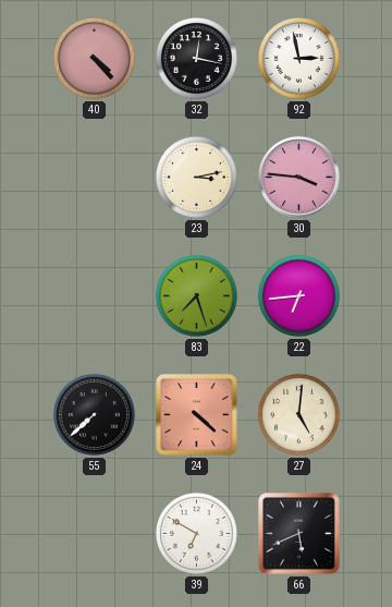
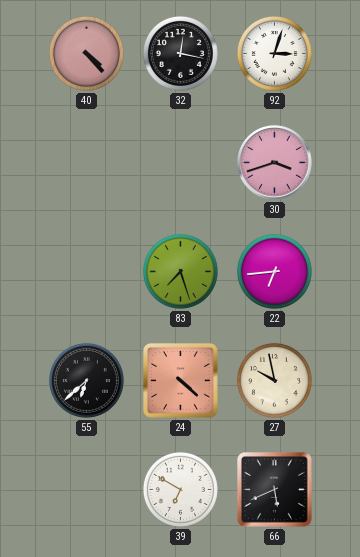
92: 2:58 -> 3:03 (274, 53)
23: 3:13 -> none (196, 177)
30: 3:46 -> 3:42 (275, 163)
55: 7:38 -> 6:38 (86, 380)
27: 5:01 -> 9:58 (274, 380)
